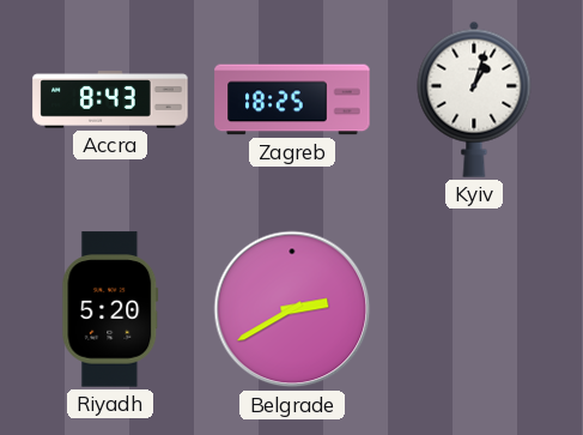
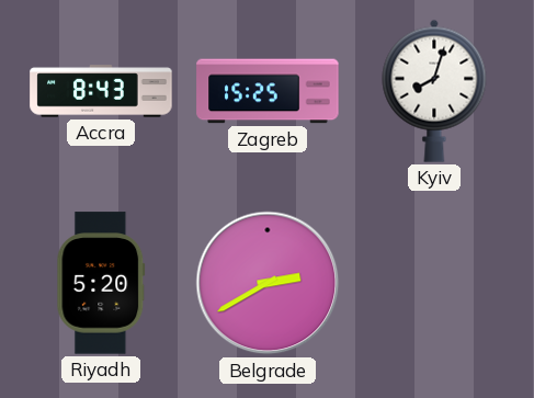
Zagreb: 18:25 -> 15:25 (268, 91)
Kyiv: 1:03 -> 8:03 (434, 91)
